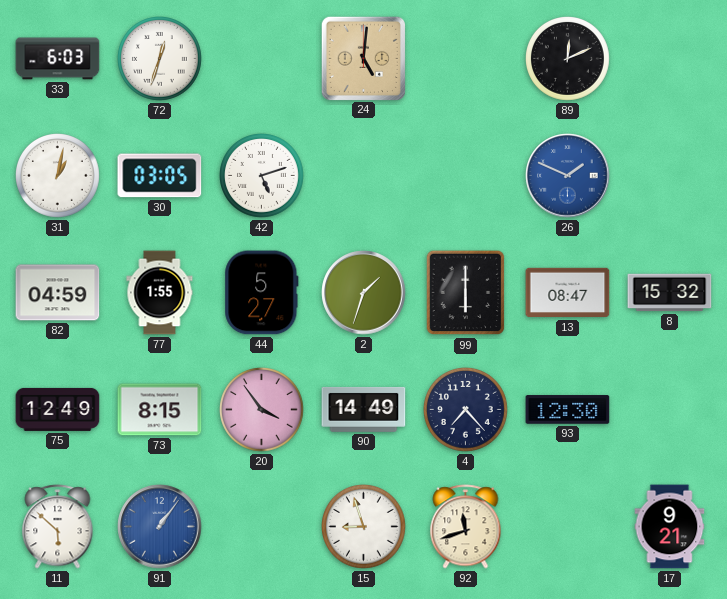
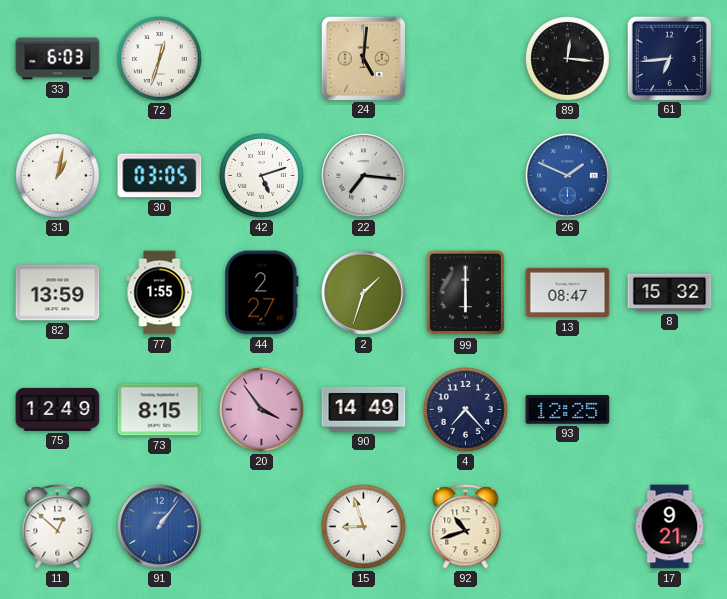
89: 12:11 -> 12:16 (568, 59)
61: none -> 6:44 (669, 58)
22: none -> 7:16 (364, 176)
82: 04:59 -> 13:59 (58, 293)
44: 5:27 -> 2:27 (262, 293)
93: 12:30 -> 12:25 (568, 410)
11: 5:52 -> 12:52 (58, 527)
92: 11:42 -> 10:42 (466, 527)
